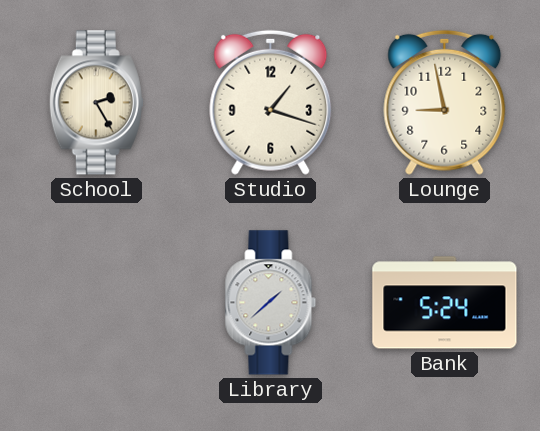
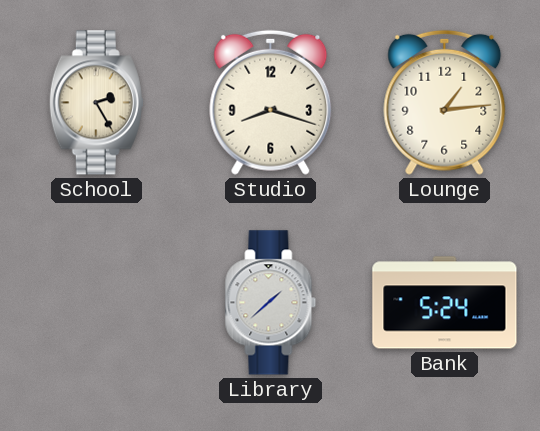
Studio: 1:18 -> 8:18 (271, 102)
Lounge: 8:58 -> 1:14 (445, 102)
